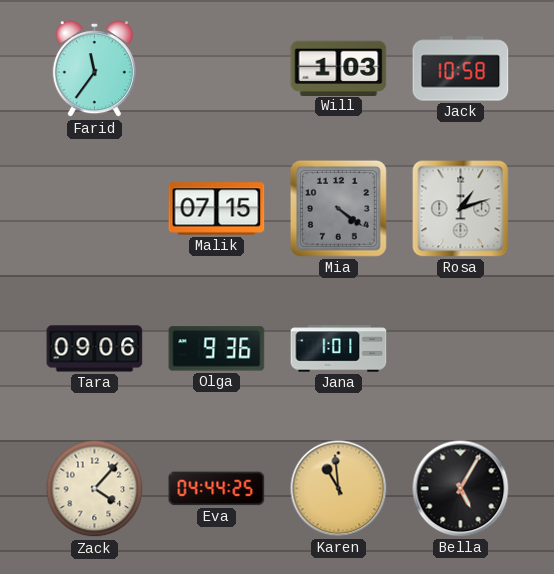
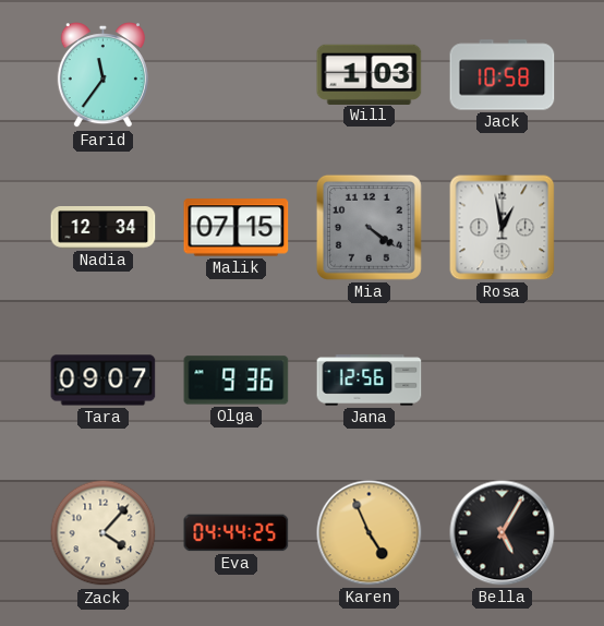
Nadia: none -> 12:34 (104, 228)
Rosa: 1:12 -> 12:58 (503, 228)
Tara: 09:06 -> 09:07 (104, 381)
Jana: 1:01 -> 12:56 (370, 381)
Karen: 10:59 -> 4:56 (370, 533)
